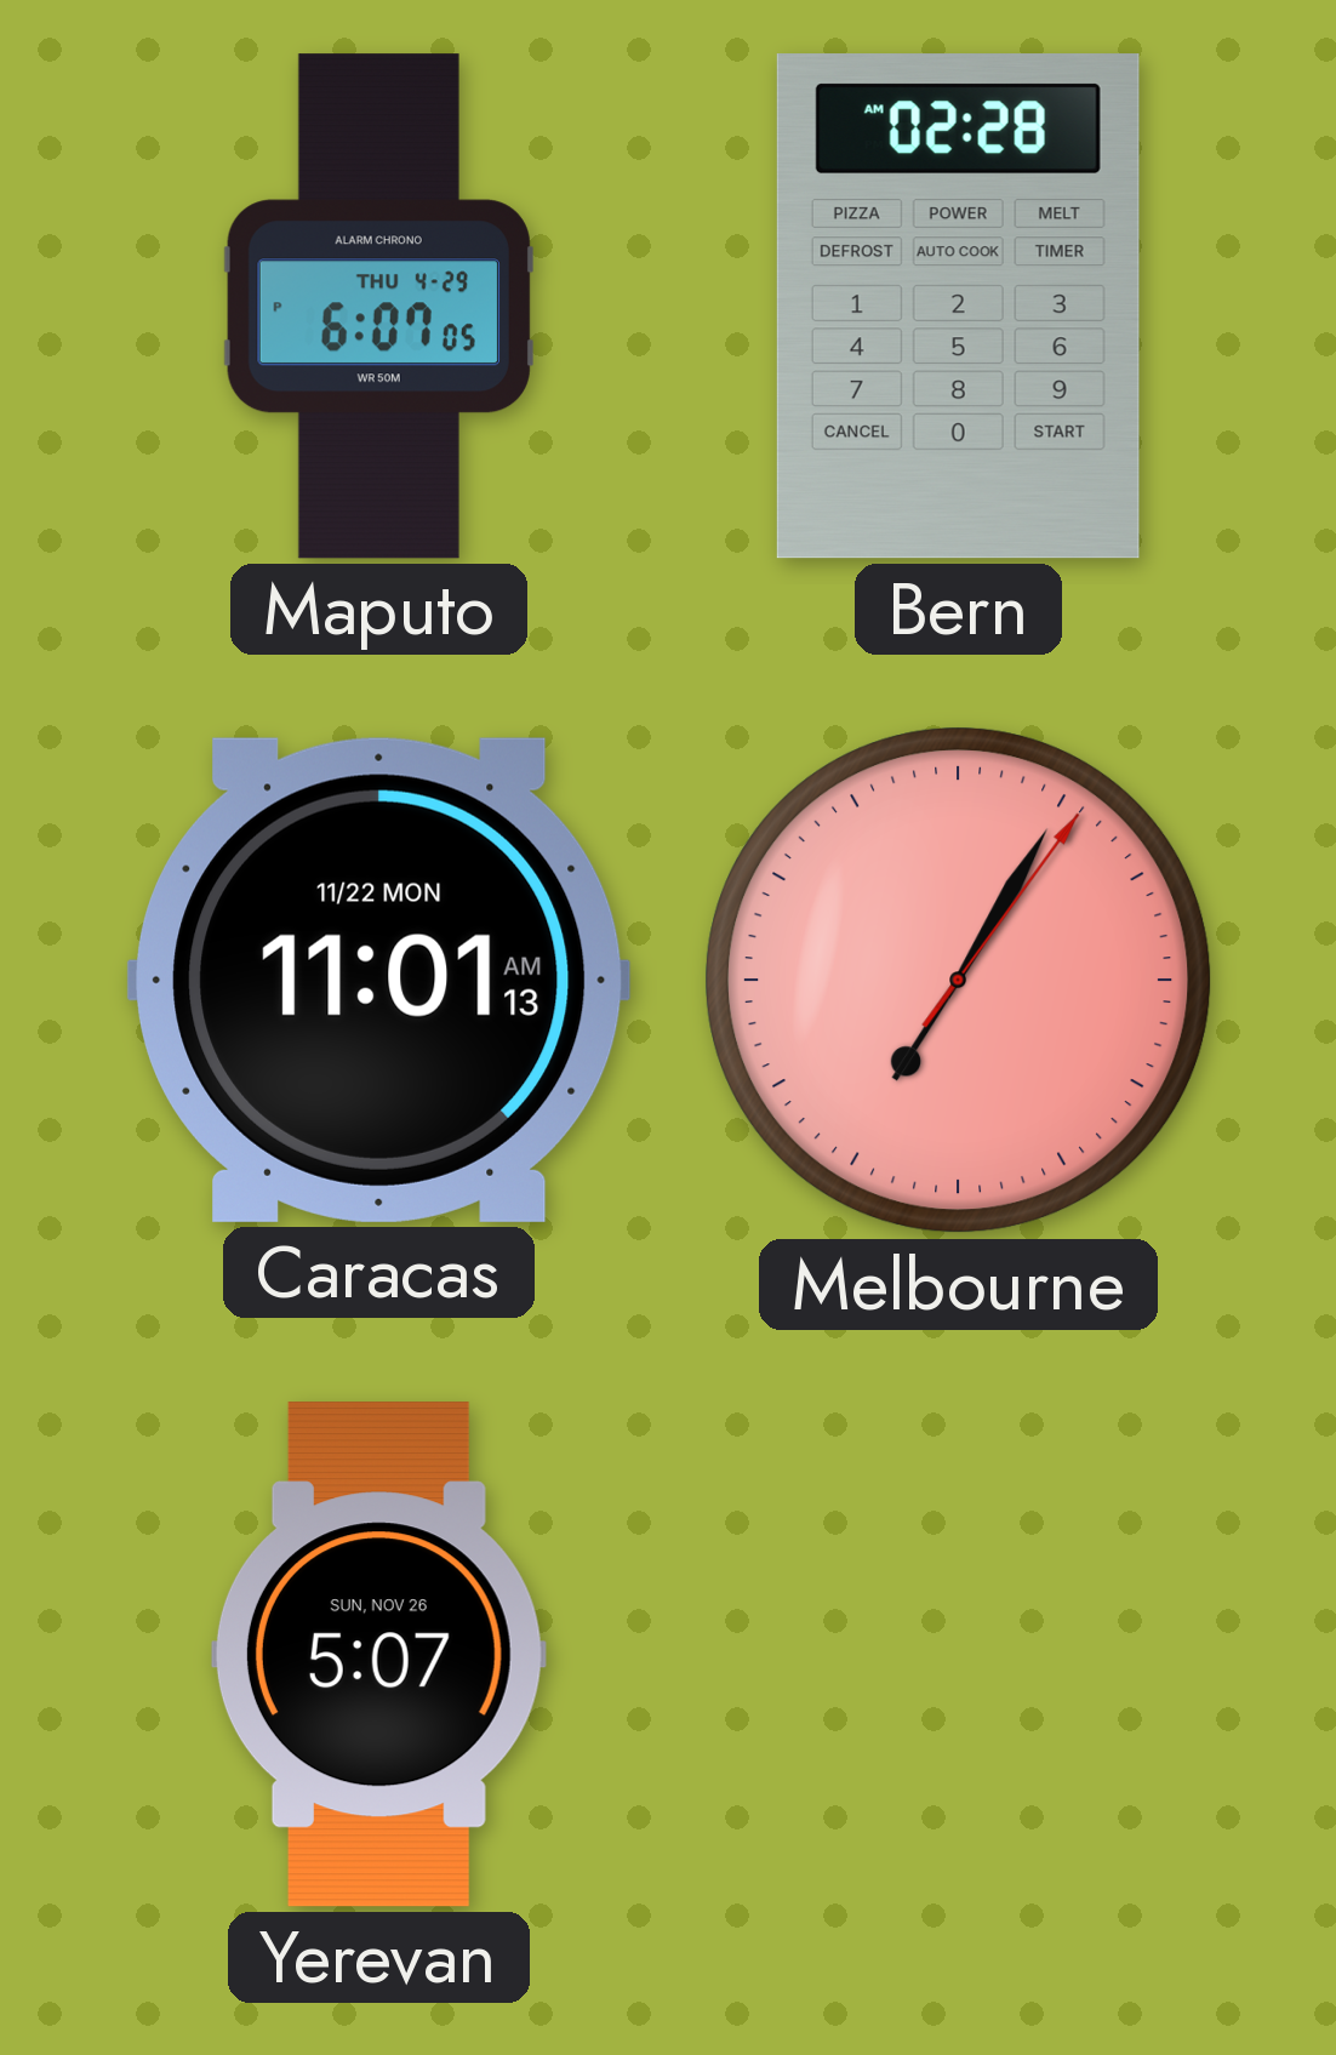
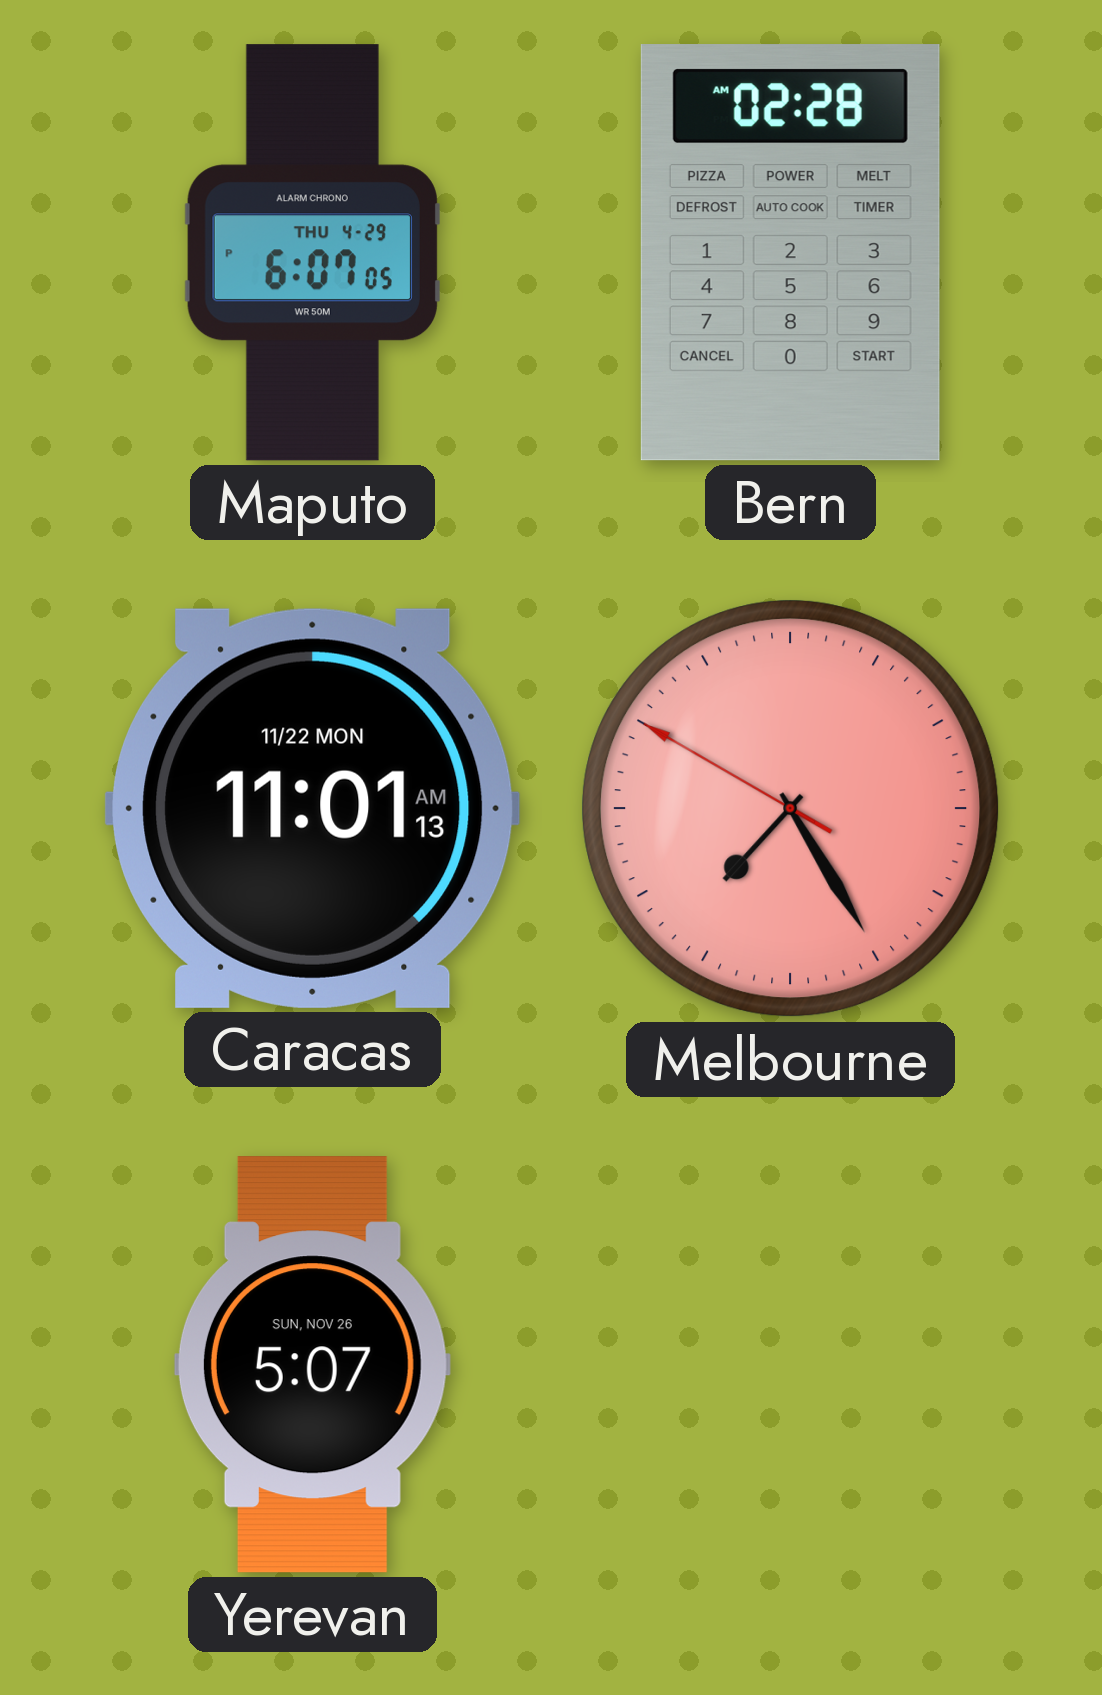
Melbourne: 7:05 -> 7:24 (791, 809)
